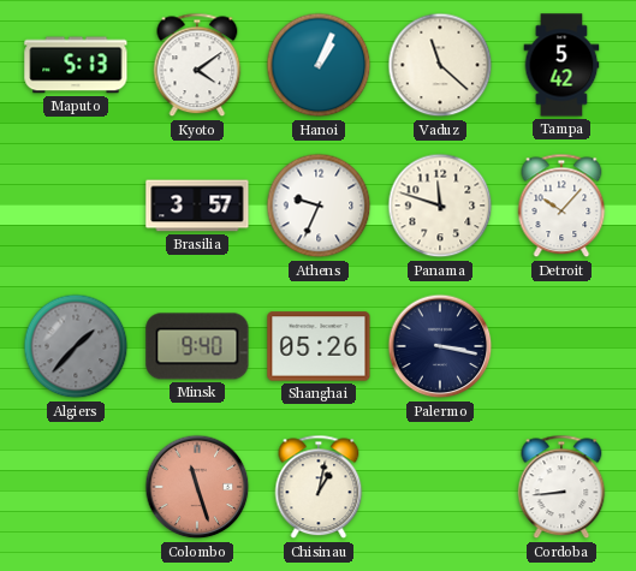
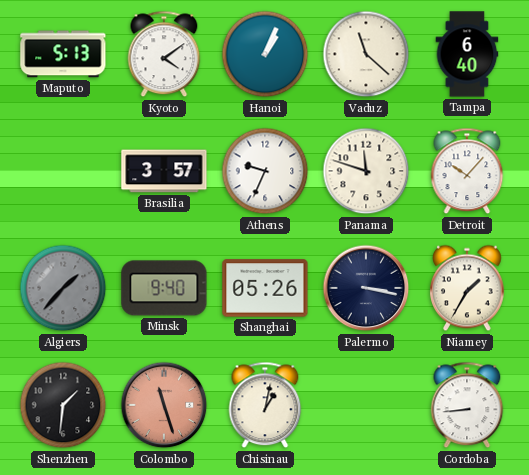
Tampa: 5:42 -> 6:40 (467, 54)
Niamey: none -> 1:35 (468, 288)
Shenzhen: none -> 1:31 (63, 405)
